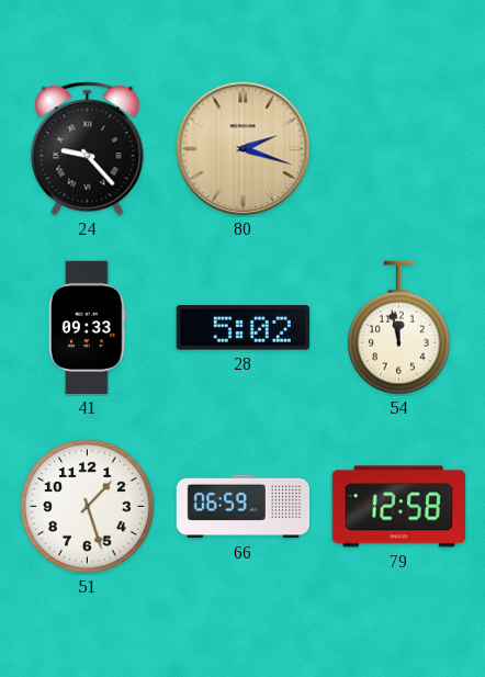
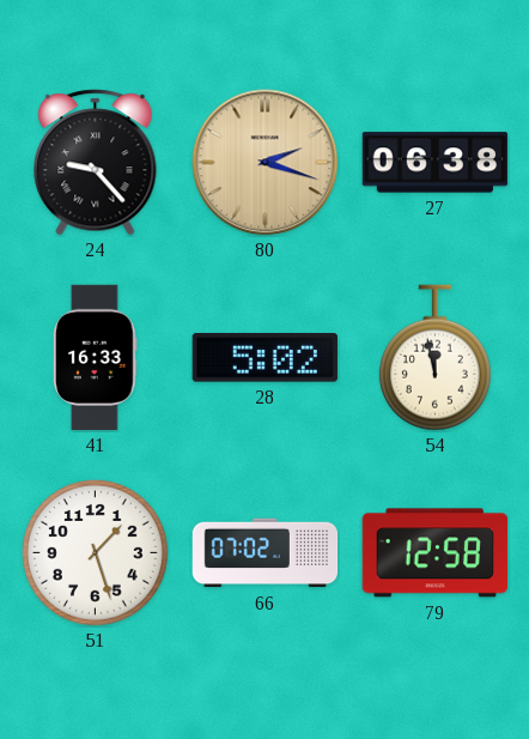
27: none -> 06:38 (436, 163)
41: 09:33 -> 16:33 (95, 358)
66: 06:59 -> 07:02 (266, 553)
